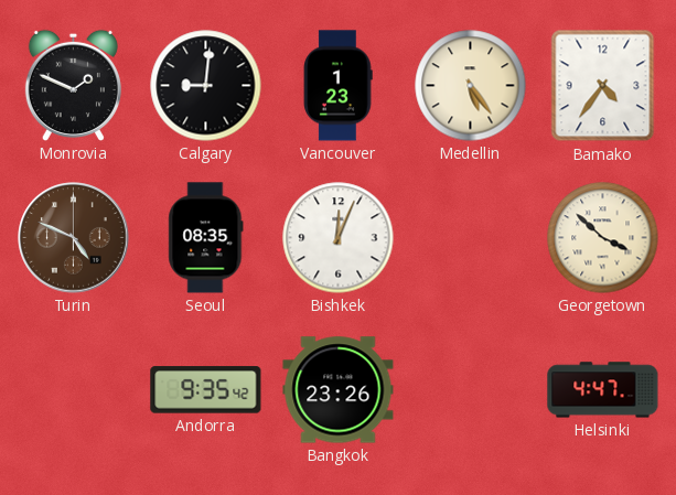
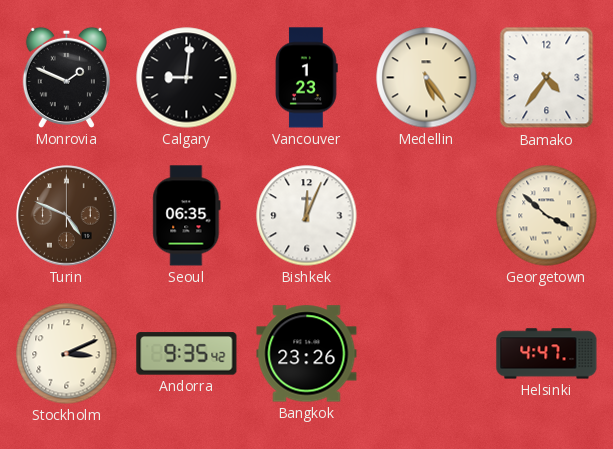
Seoul: 08:35 -> 06:35 (187, 216)
Stockholm: none -> 3:11 (67, 354)
